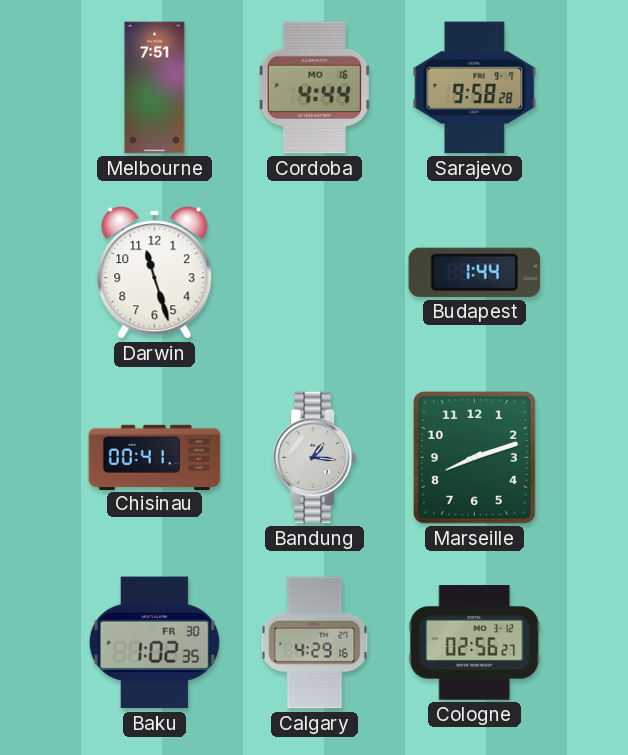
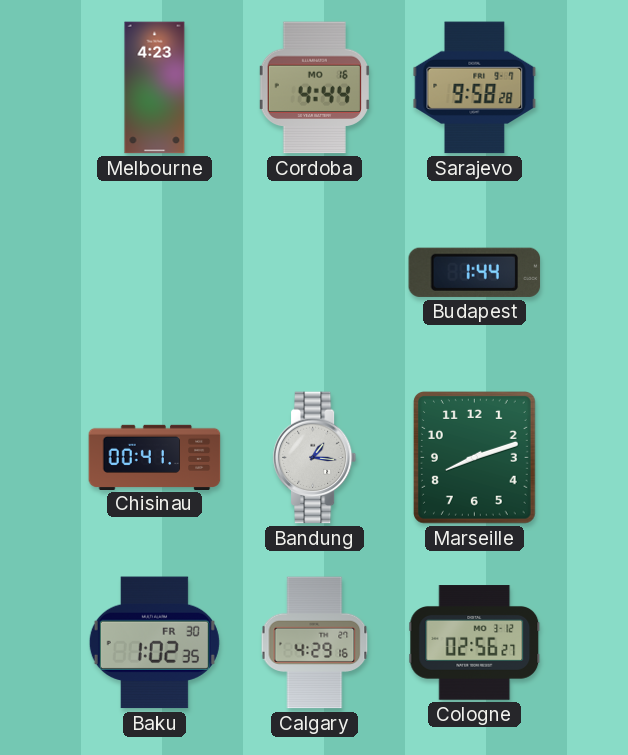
Melbourne: 7:51 -> 4:23 (155, 88)
Darwin: 11:27 -> none (155, 273)
